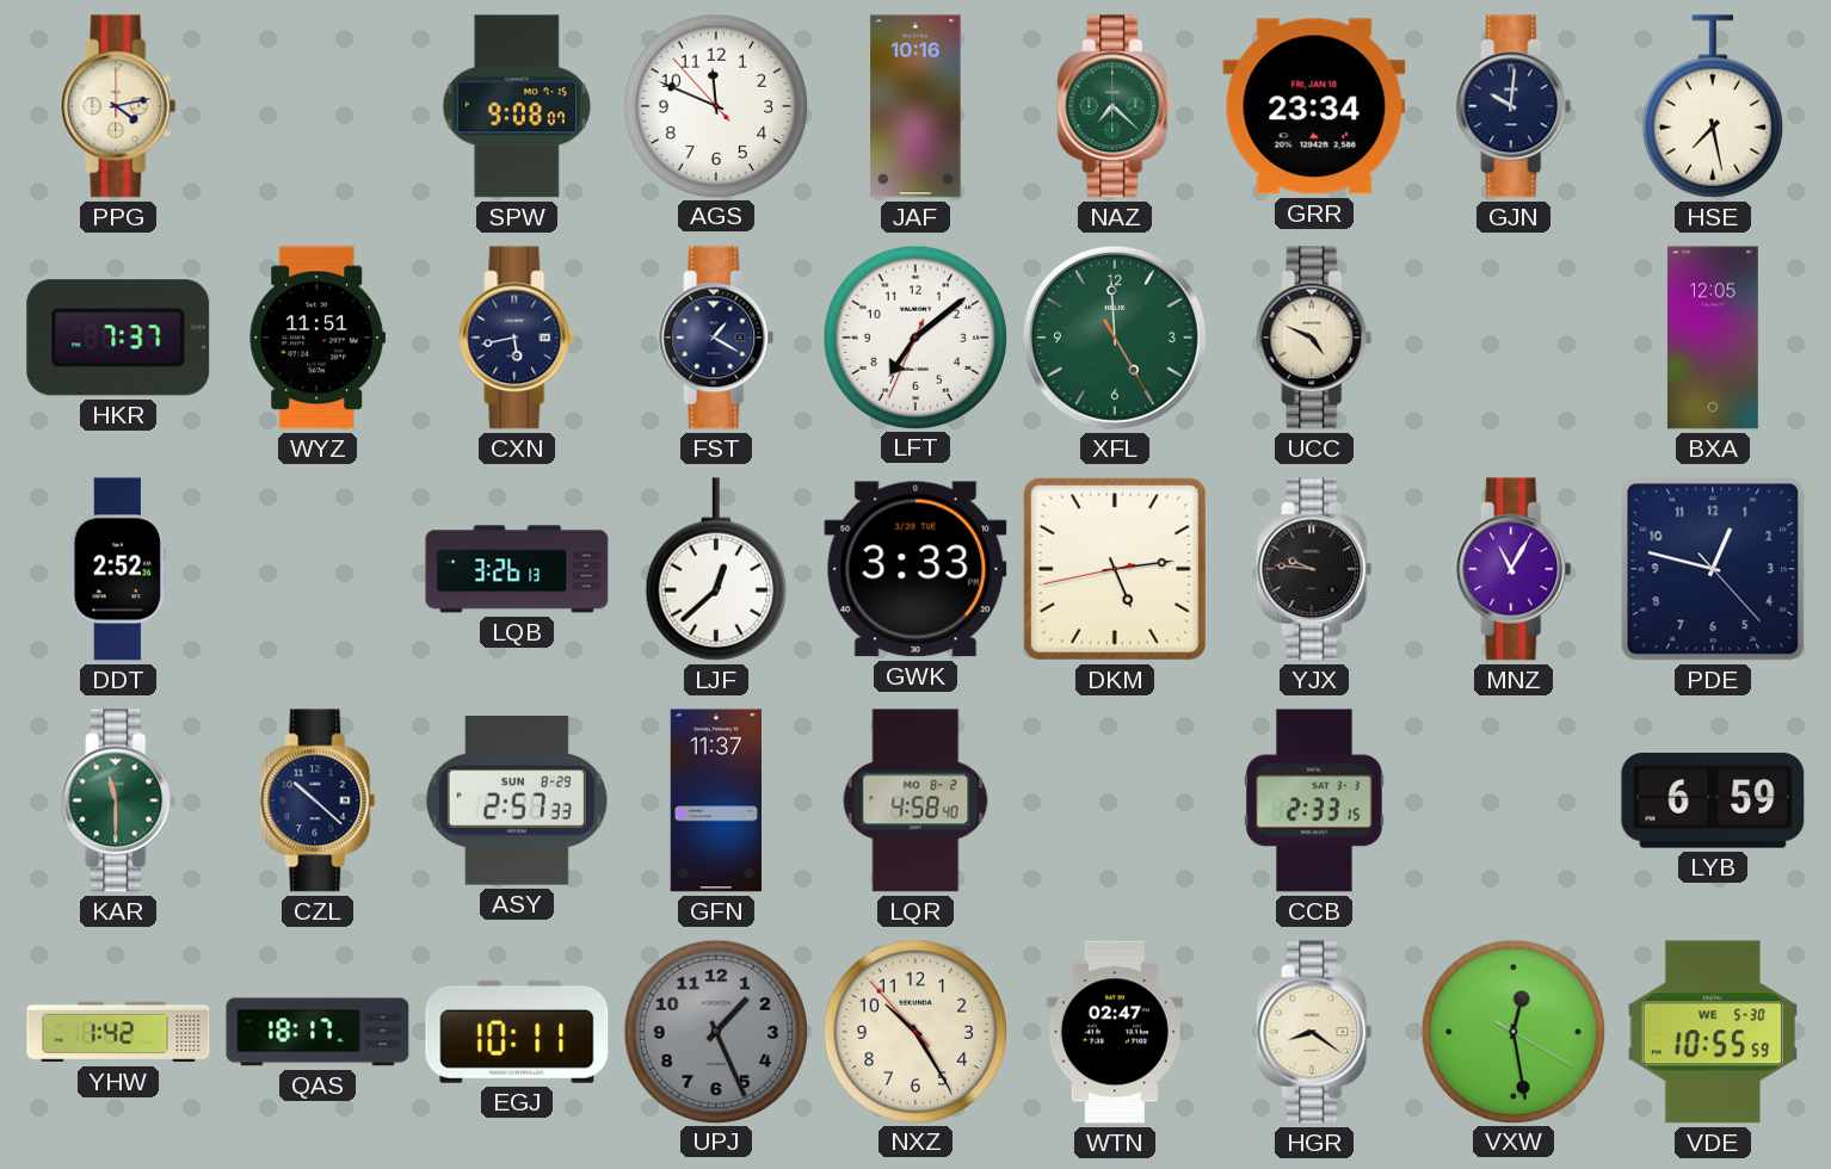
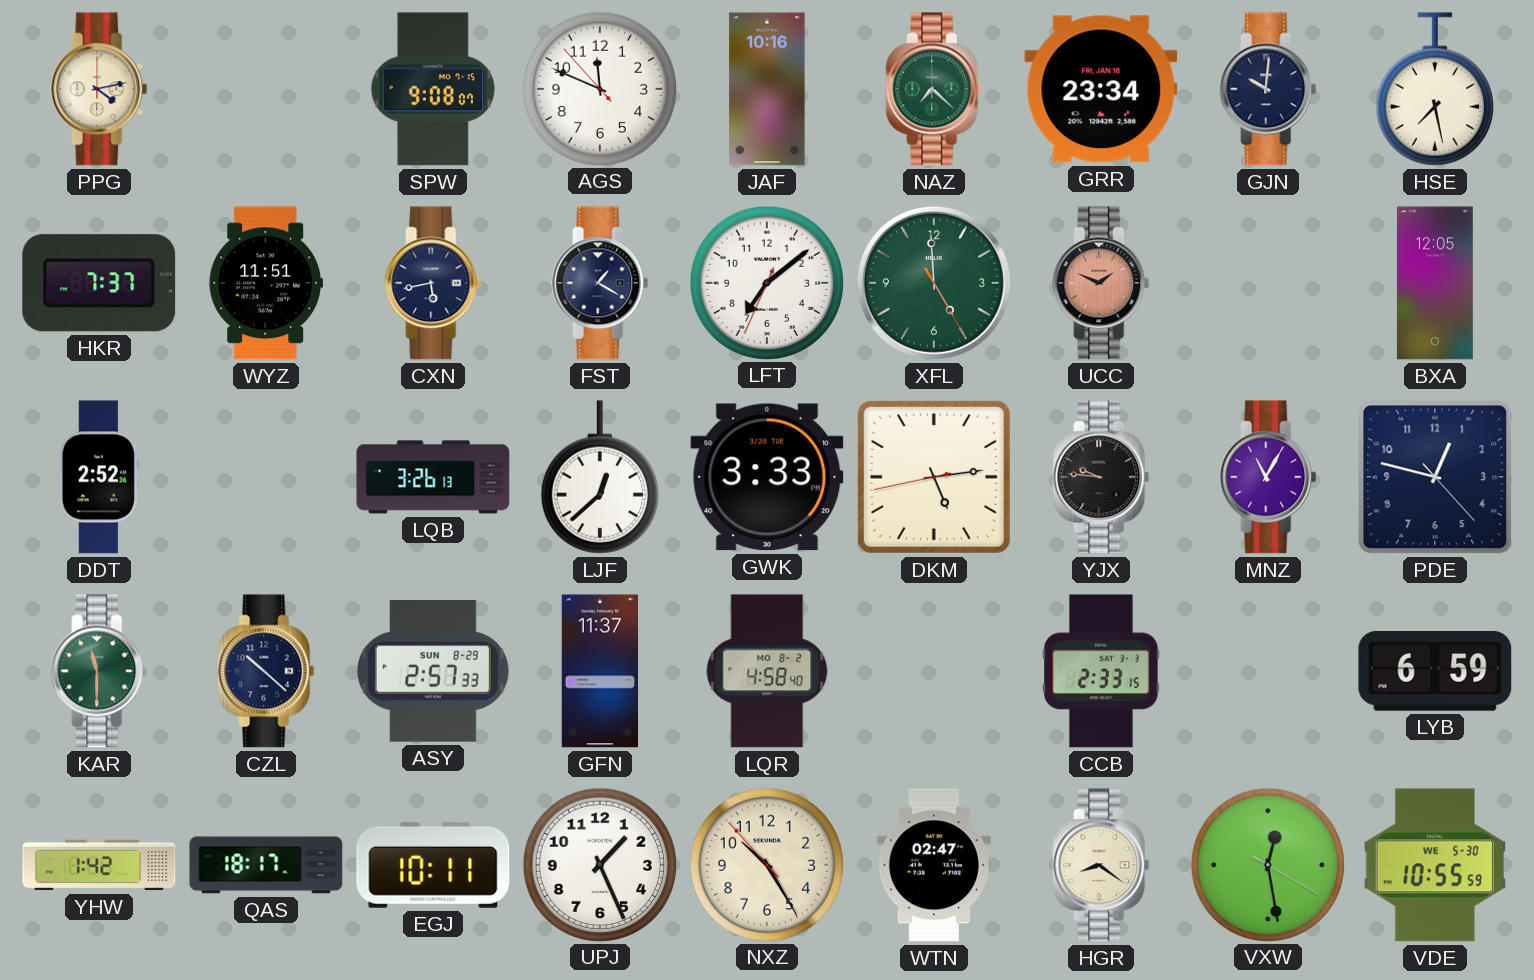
UCC: 4:49 -> 1:49 (1101, 283)
UCC dial: cream -> salmon (1101, 283)
UPJ dial: grey -> white (599, 864)
